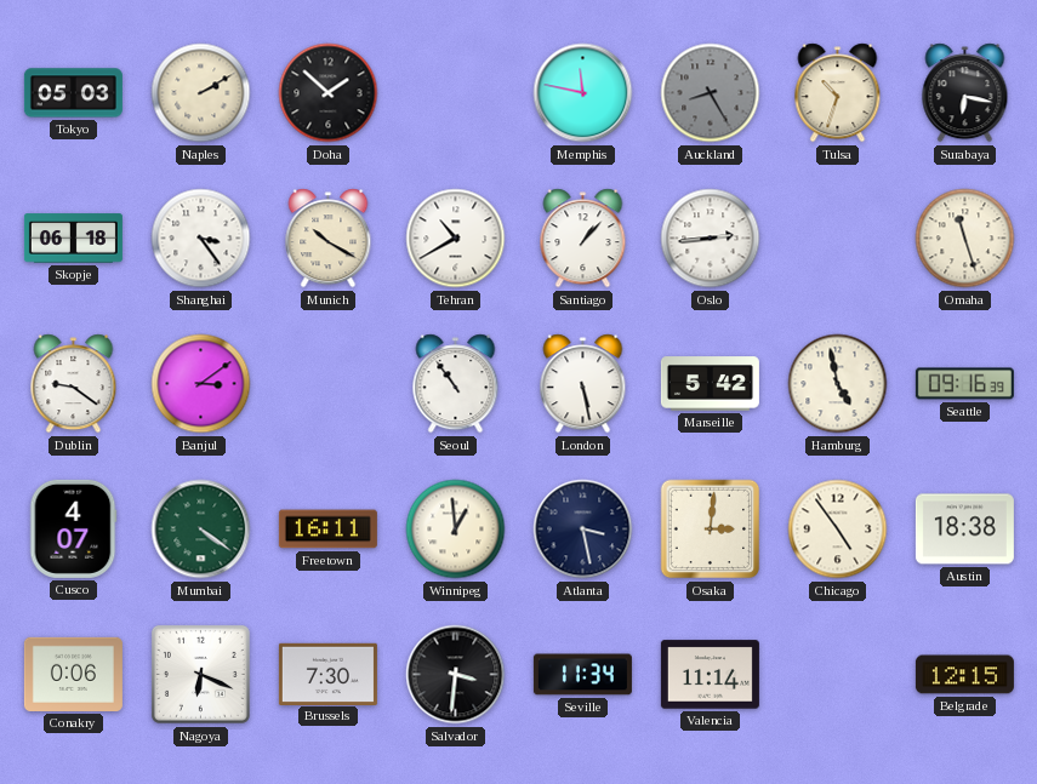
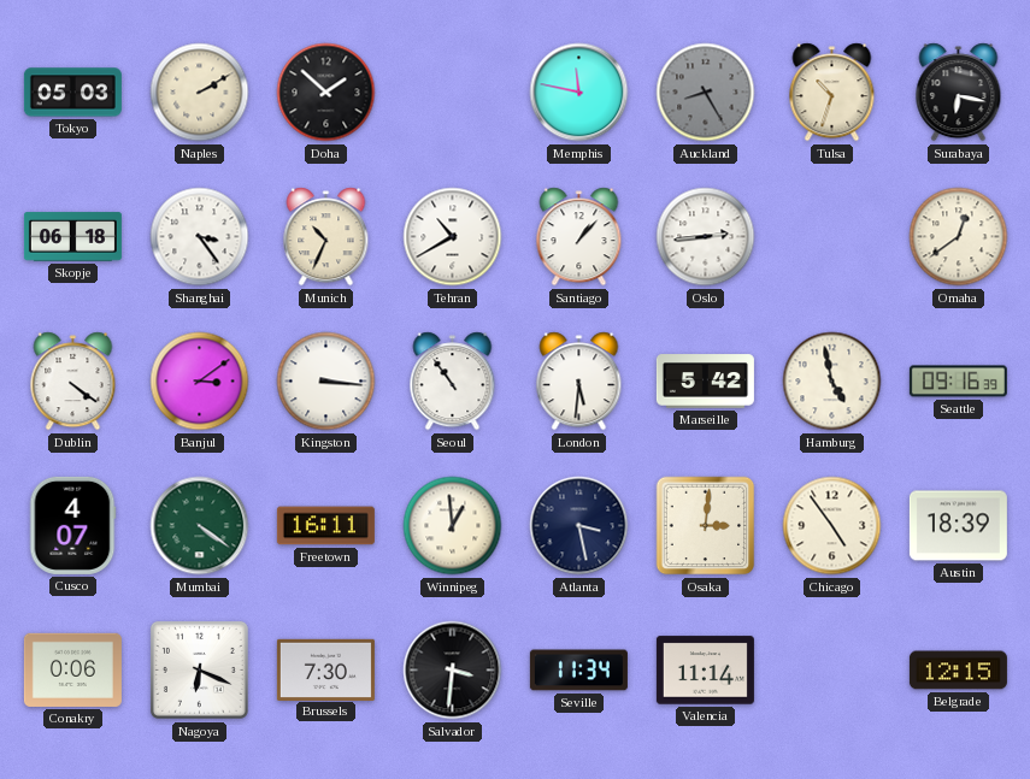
Munich: 10:20 -> 10:34 (326, 237)
Omaha: 11:27 -> 12:39 (959, 237)
Dublin: 9:21 -> 4:21 (73, 382)
Kingston: none -> 3:16 (326, 382)
London: 5:28 -> 5:31 (579, 382)
Austin: 18:38 -> 18:39 (958, 526)
